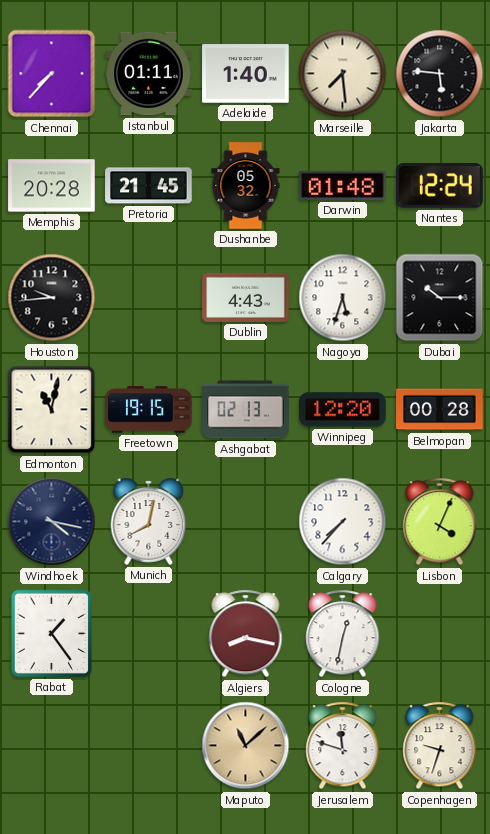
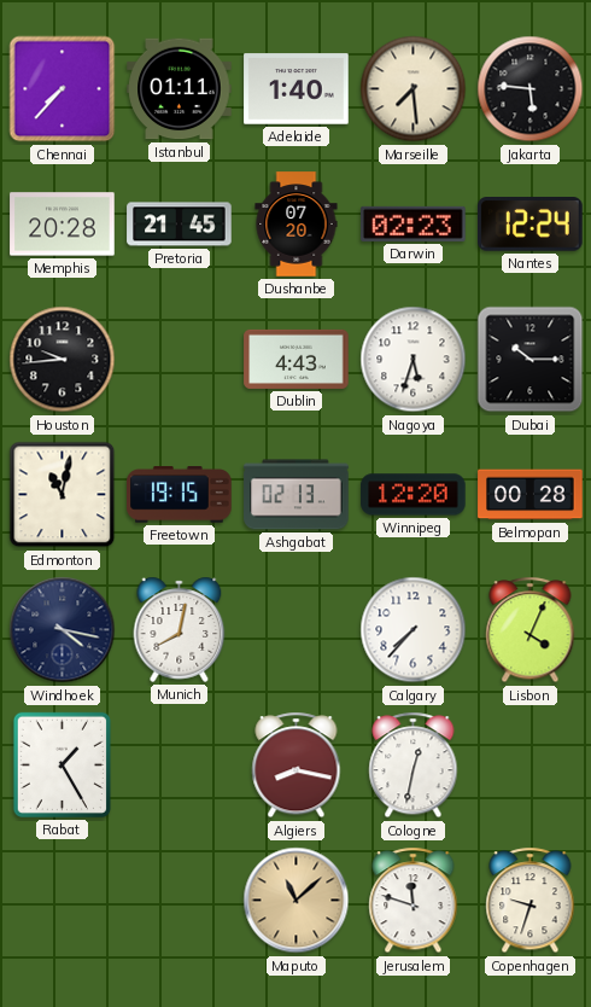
Dushanbe: 05:32 -> 07:20 (297, 225)
Darwin: 01:48 -> 02:23 (414, 223)
Rabat: 1:24 -> 1:25 (62, 764)
